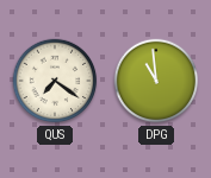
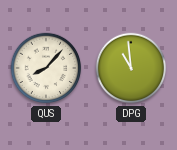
QUS: 7:21 -> 8:07 (46, 68)
